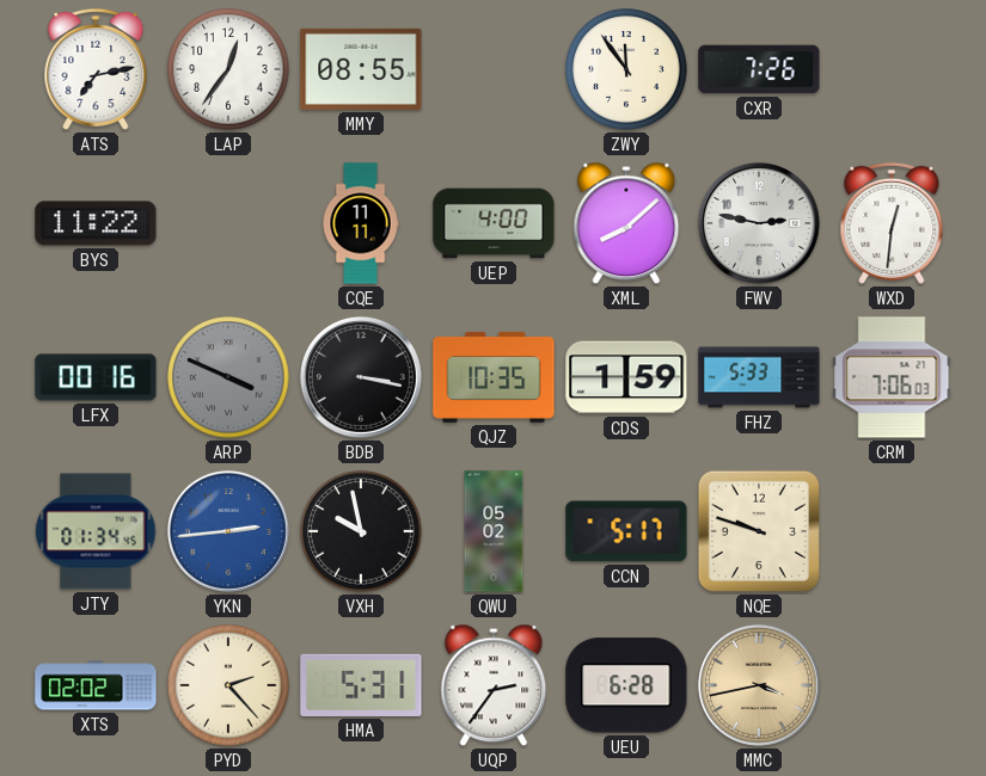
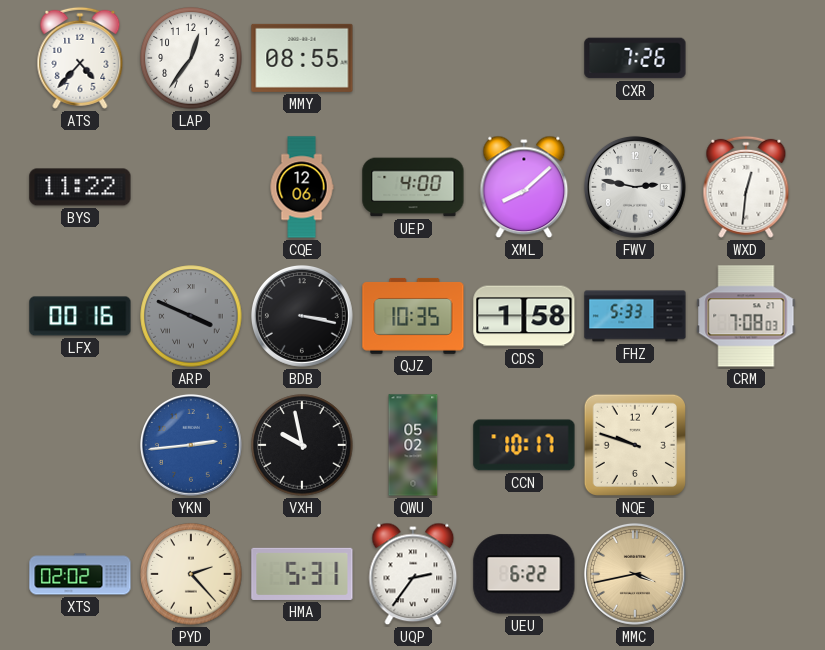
ATS: 7:13 -> 4:37 (80, 58)
ZWY: 11:54 -> none (626, 69)
CQE: 11:11 -> 12:06 (302, 187)
CDS: 1:59 -> 1:58 (524, 316)
CRM: 7:06 -> 7:08 (746, 316)
JTY: 01:34 -> none (96, 531)
CCN: 5:17 -> 10:17 (524, 445)
UEU: 6:28 -> 6:22 (524, 574)
